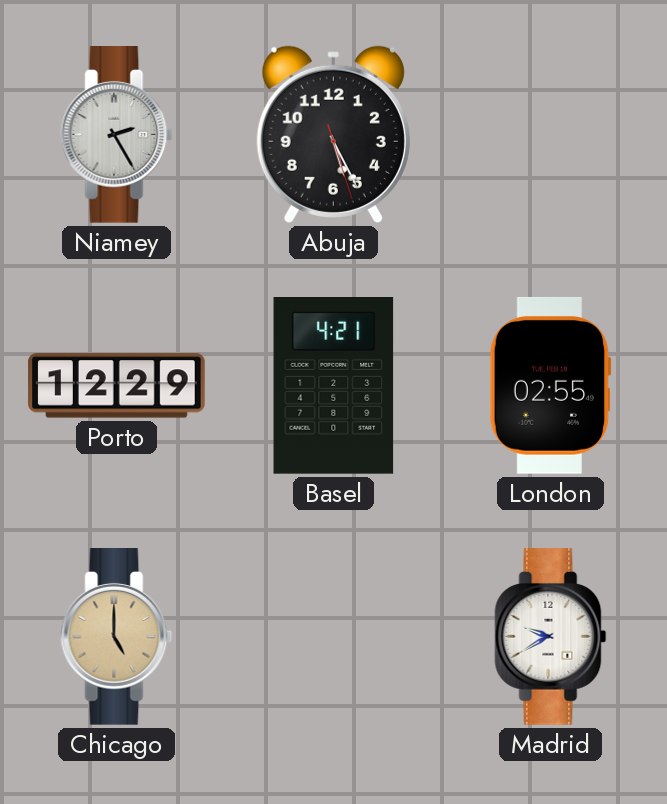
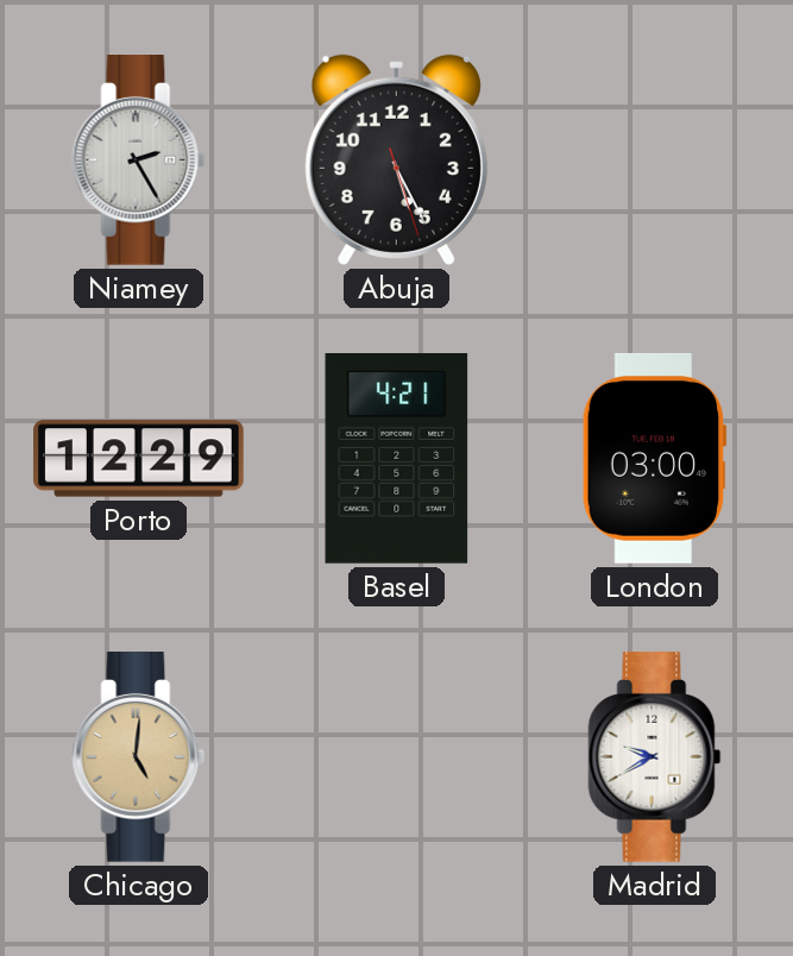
London: 02:55 -> 03:00 (654, 458)
Chicago: 5:00 -> 5:01 (139, 757)
